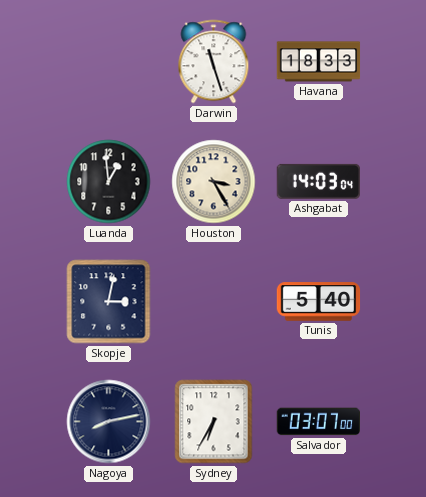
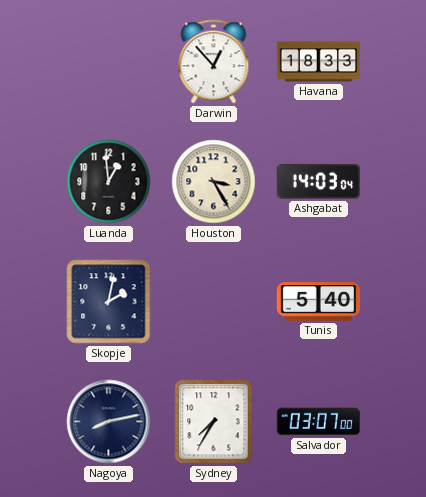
Darwin: 11:27 -> 12:53 (214, 62)
Skopje: 3:02 -> 2:02 (109, 302)
Sydney: 6:35 -> 7:35 (214, 422)
